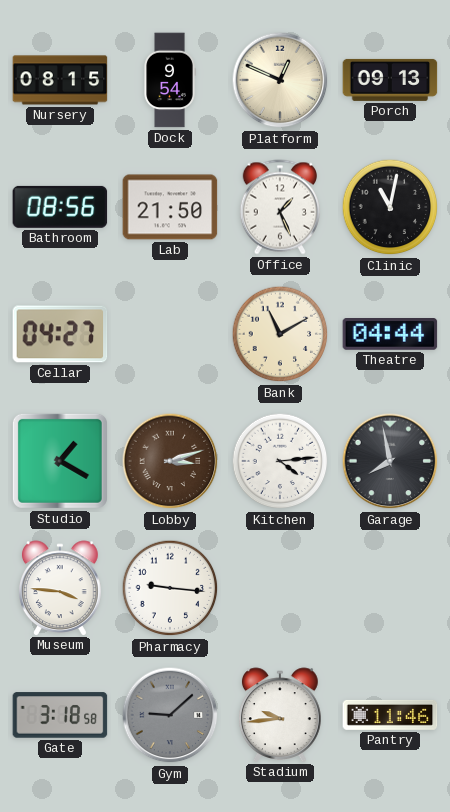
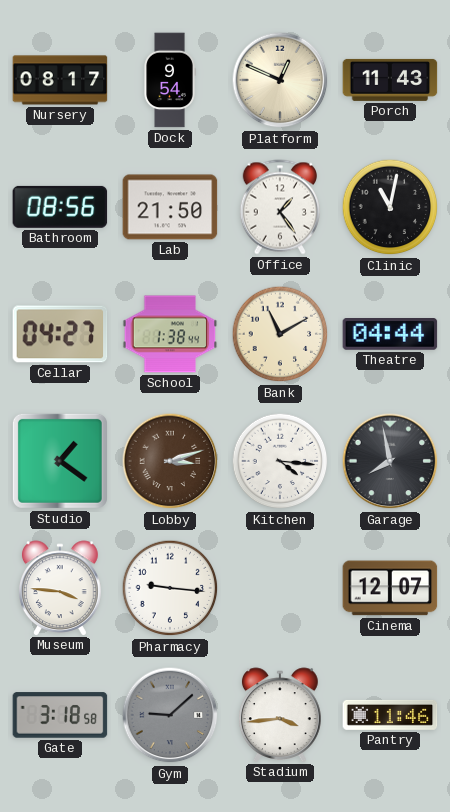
Nursery: 08:15 -> 08:17 (60, 80)
Porch: 09:13 -> 11:43 (390, 80)
Office: 1:26 -> 1:24 (280, 207)
School: none -> 1:38 (170, 334)
Studio: 1:20 -> 1:21 (60, 461)
Kitchen: 4:14 -> 4:16 (280, 461)
Cinema: none -> 12:07 (390, 588)
Stadium: 9:44 -> 3:44 (281, 715)
